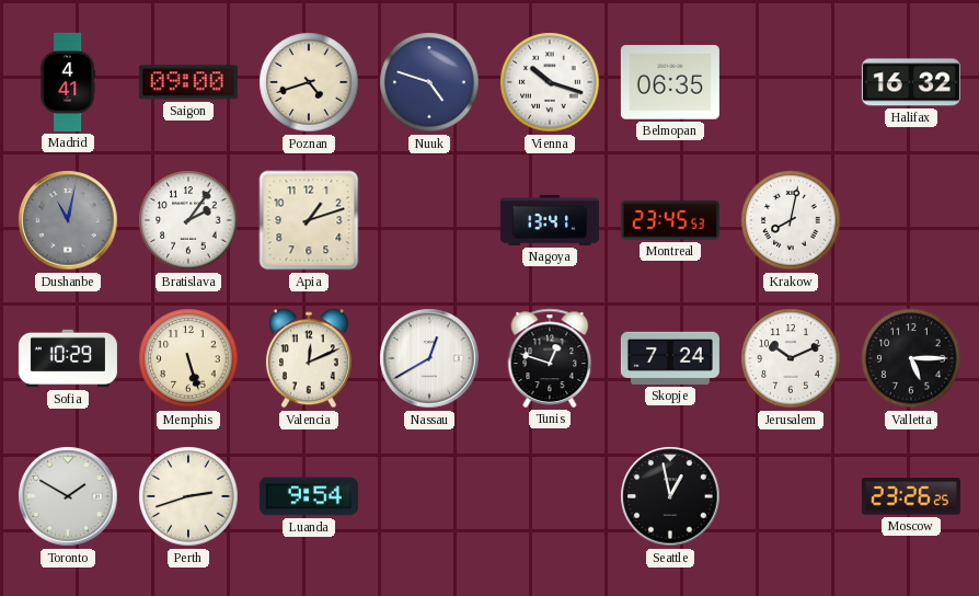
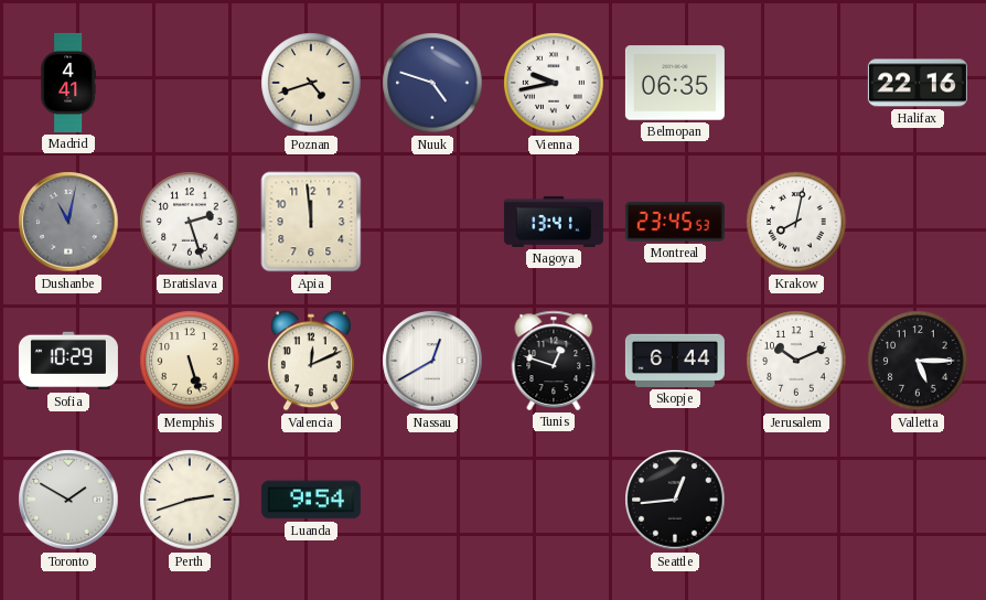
Saigon: 09:00 -> none (188, 82)
Vienna: 10:18 -> 9:43 (554, 83)
Halifax: 16:32 -> 22:16 (918, 83)
Bratislava: 2:06 -> 2:27 (190, 222)
Apia: 1:12 -> 11:59 (311, 222)
Skopje: 7:24 -> 6:44 (675, 361)
Seattle: 12:58 -> 12:44 (675, 500)
Moscow: 23:26 -> none (911, 496)
